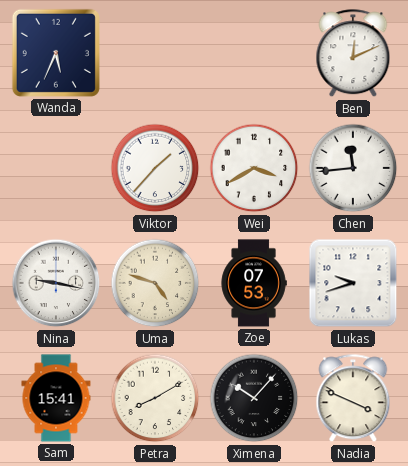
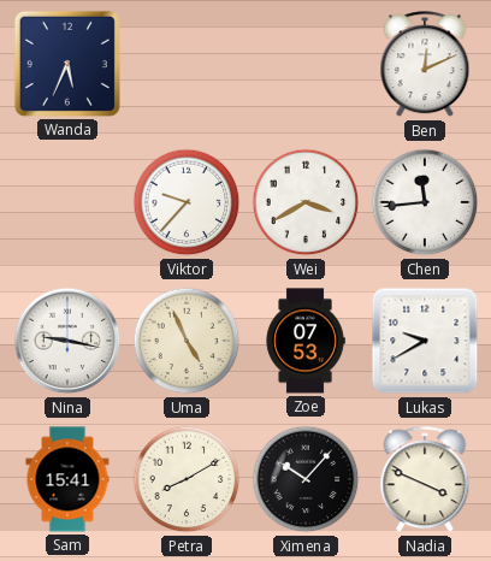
Viktor: 1:37 -> 9:37 (187, 202)
Uma: 4:48 -> 4:56 (187, 341)
Lukas: 9:42 -> 9:40 (425, 341)
